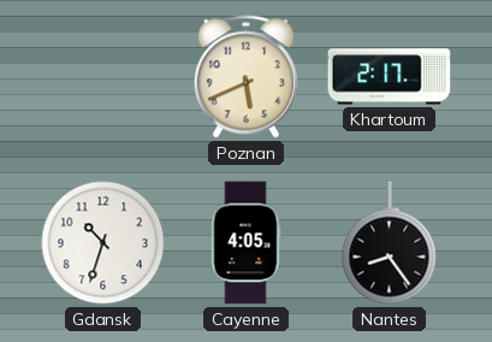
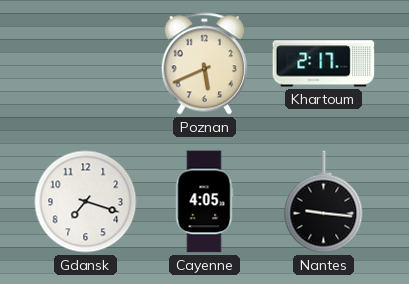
Gdansk: 10:33 -> 7:18 (86, 202)
Nantes: 8:24 -> 9:16 (324, 202)
